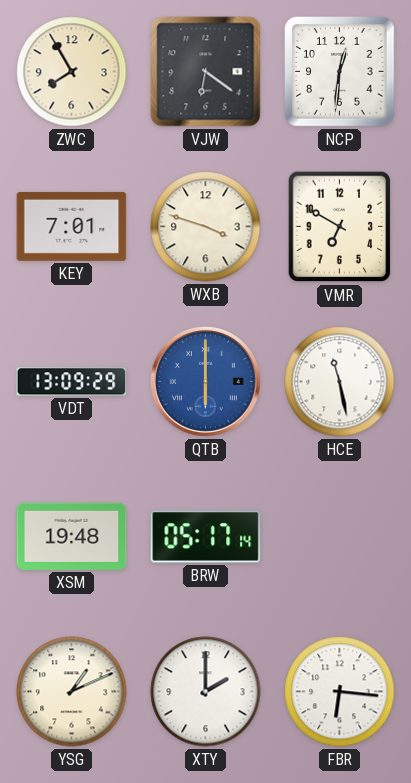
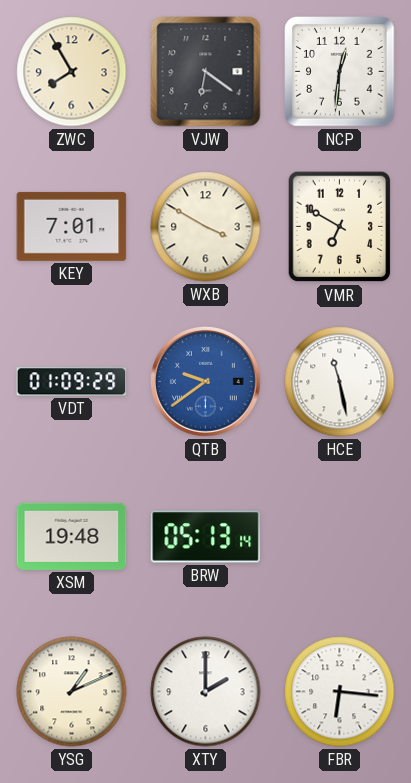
WXB: 3:48 -> 3:50 (206, 227)
VDT: 13:09 -> 01:09 (72, 382)
QTB: 6:00 -> 9:39 (205, 381)
BRW: 05:17 -> 05:13 (206, 537)
